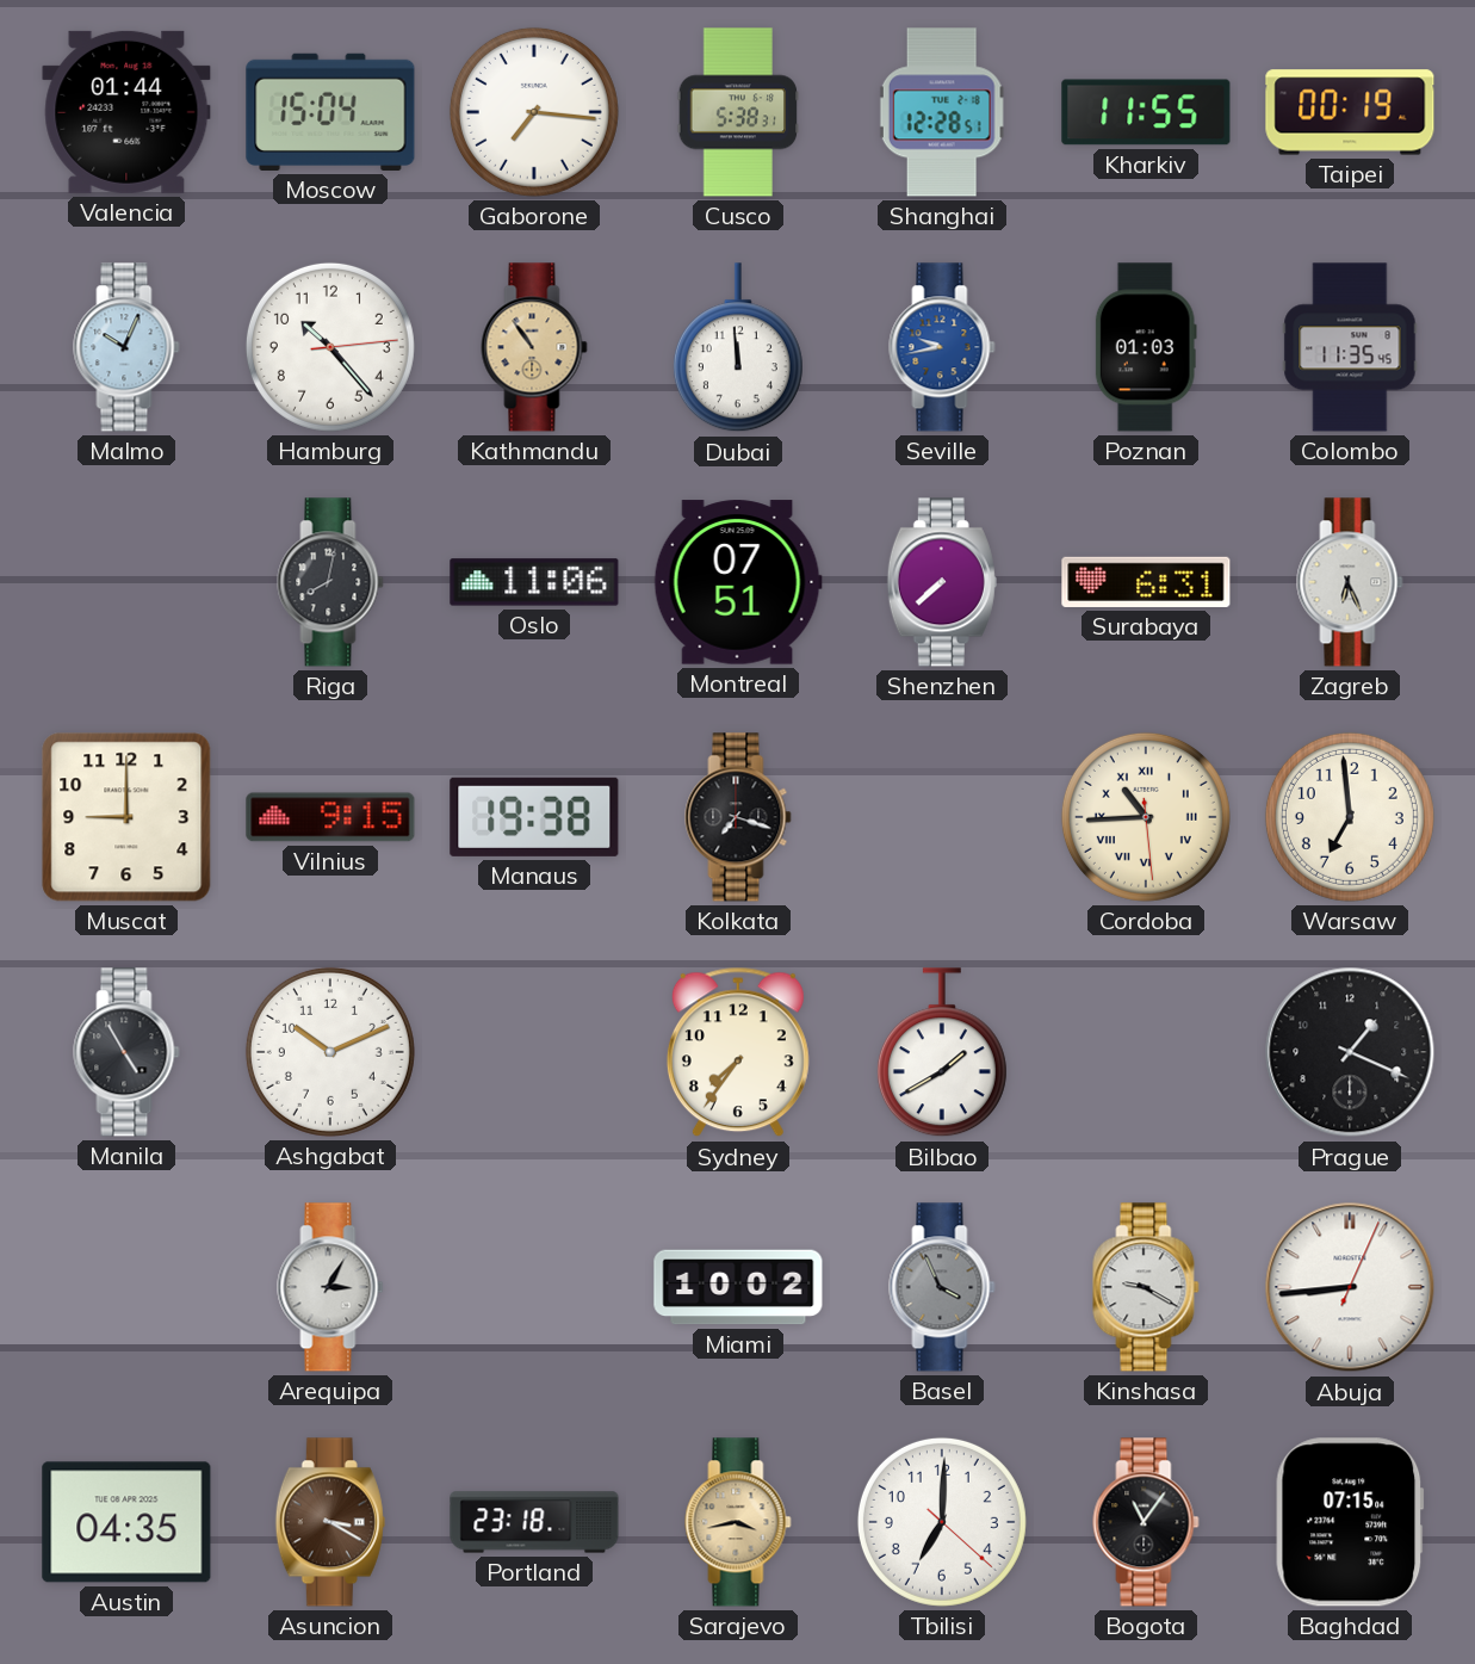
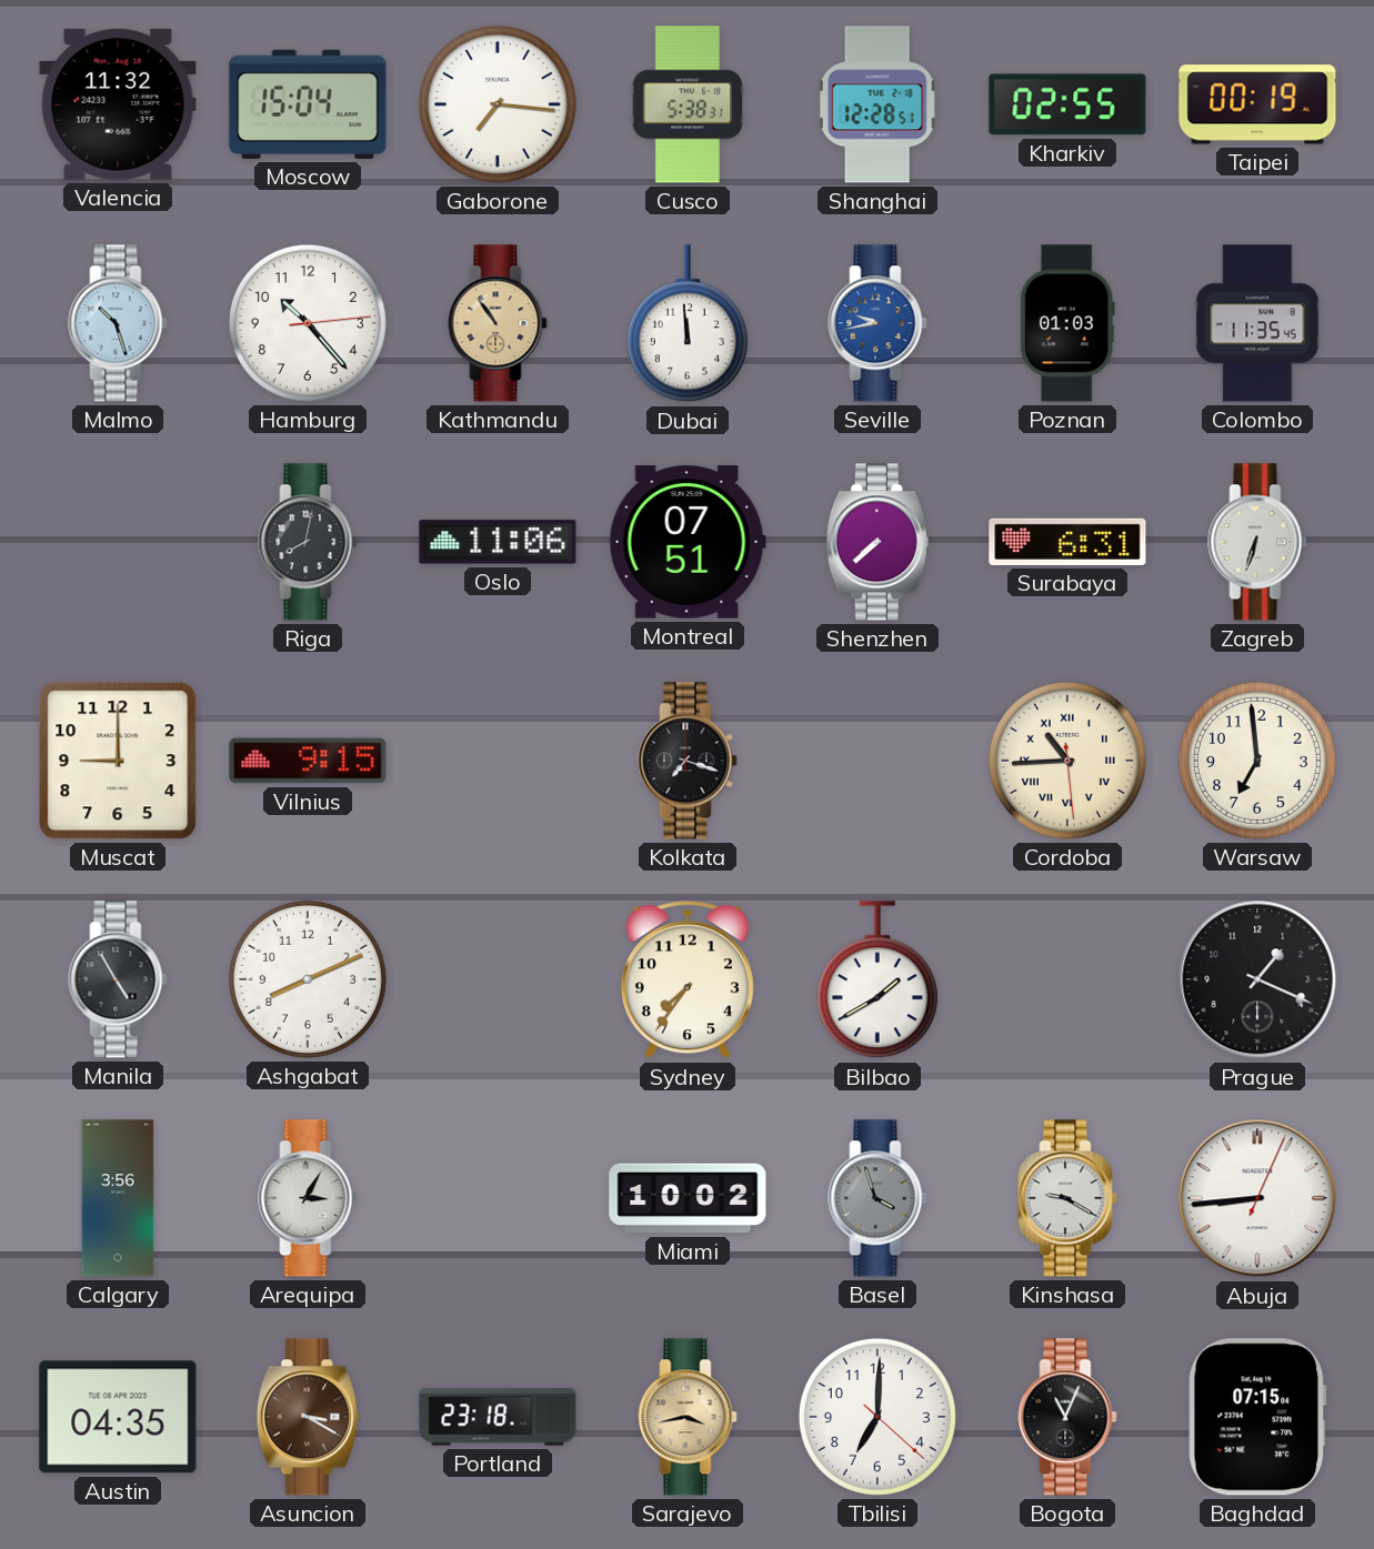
Valencia: 01:44 -> 11:32 (118, 104)
Kharkiv: 11:55 -> 02:55 (1067, 104)
Malmo: 10:04 -> 10:27 (118, 323)
Zagreb: 6:26 -> 6:33 (1257, 542)
Manaus: 19:38 -> none (534, 817)
Ashgabat: 10:11 -> 8:11 (308, 979)
Calgary: none -> 3:56 (118, 1198)
Basel: 3:56 -> 3:57 (877, 1198)
Bogota: 11:06 -> 11:04 (1067, 1417)
